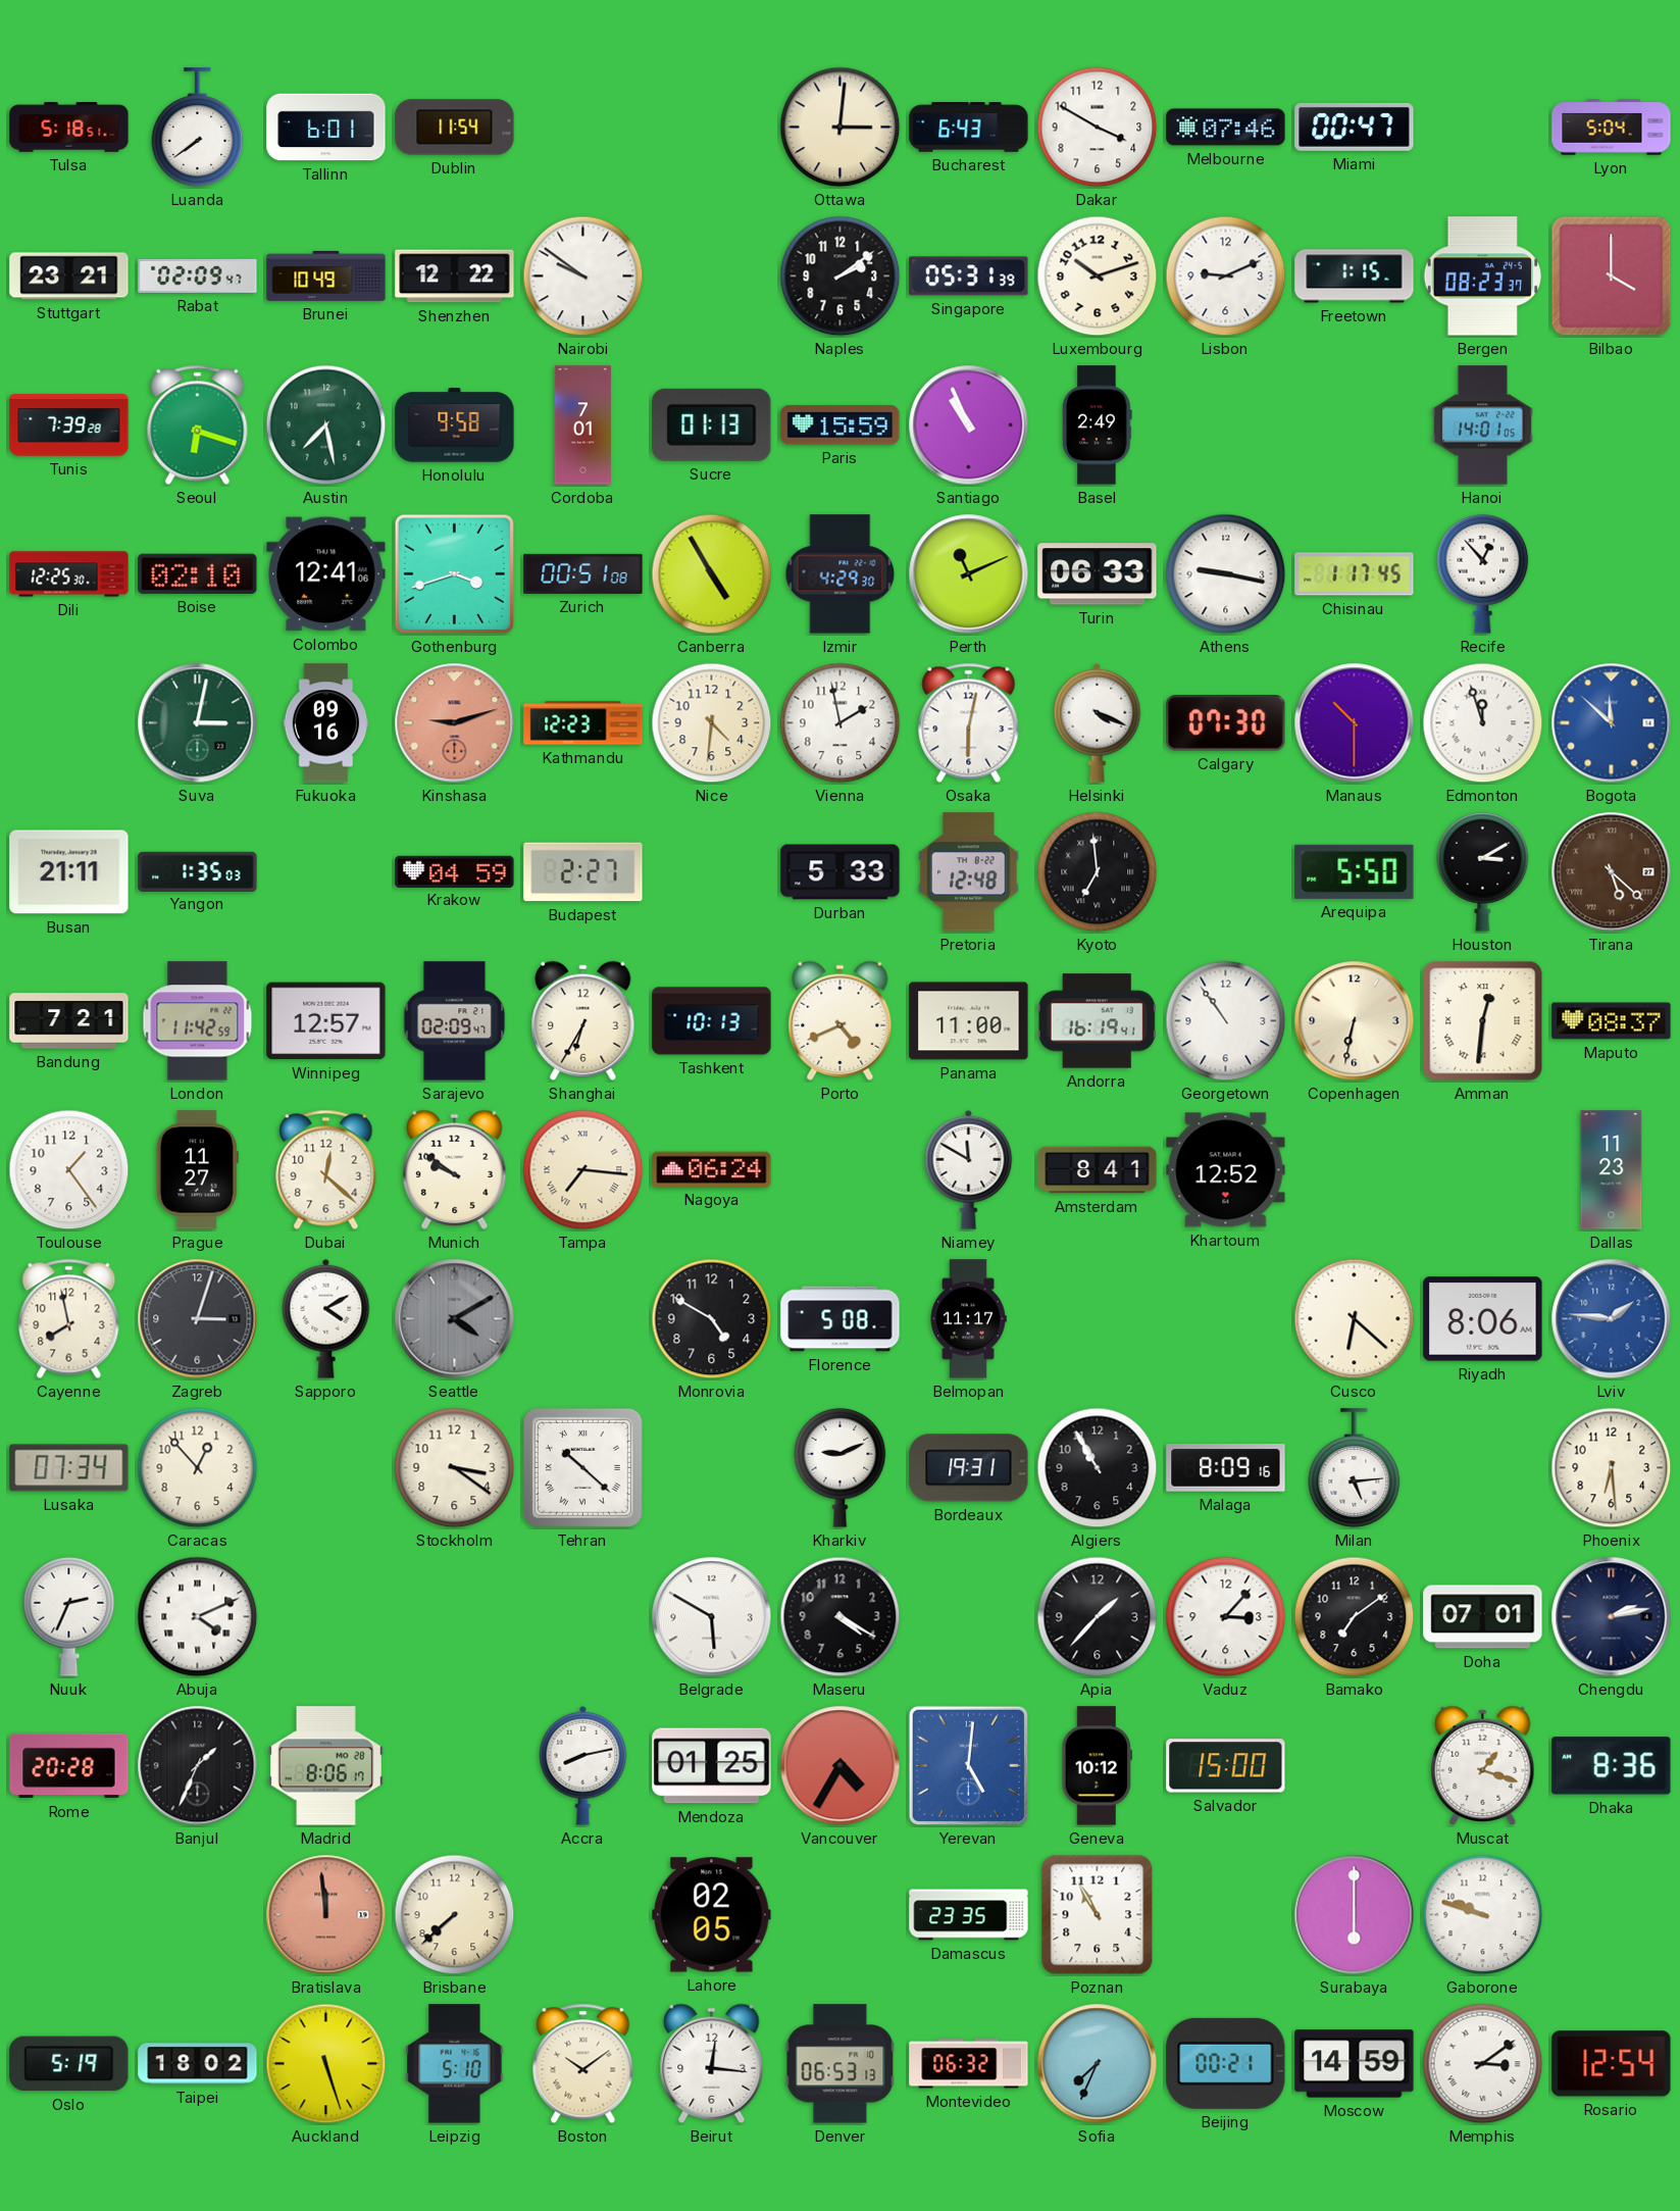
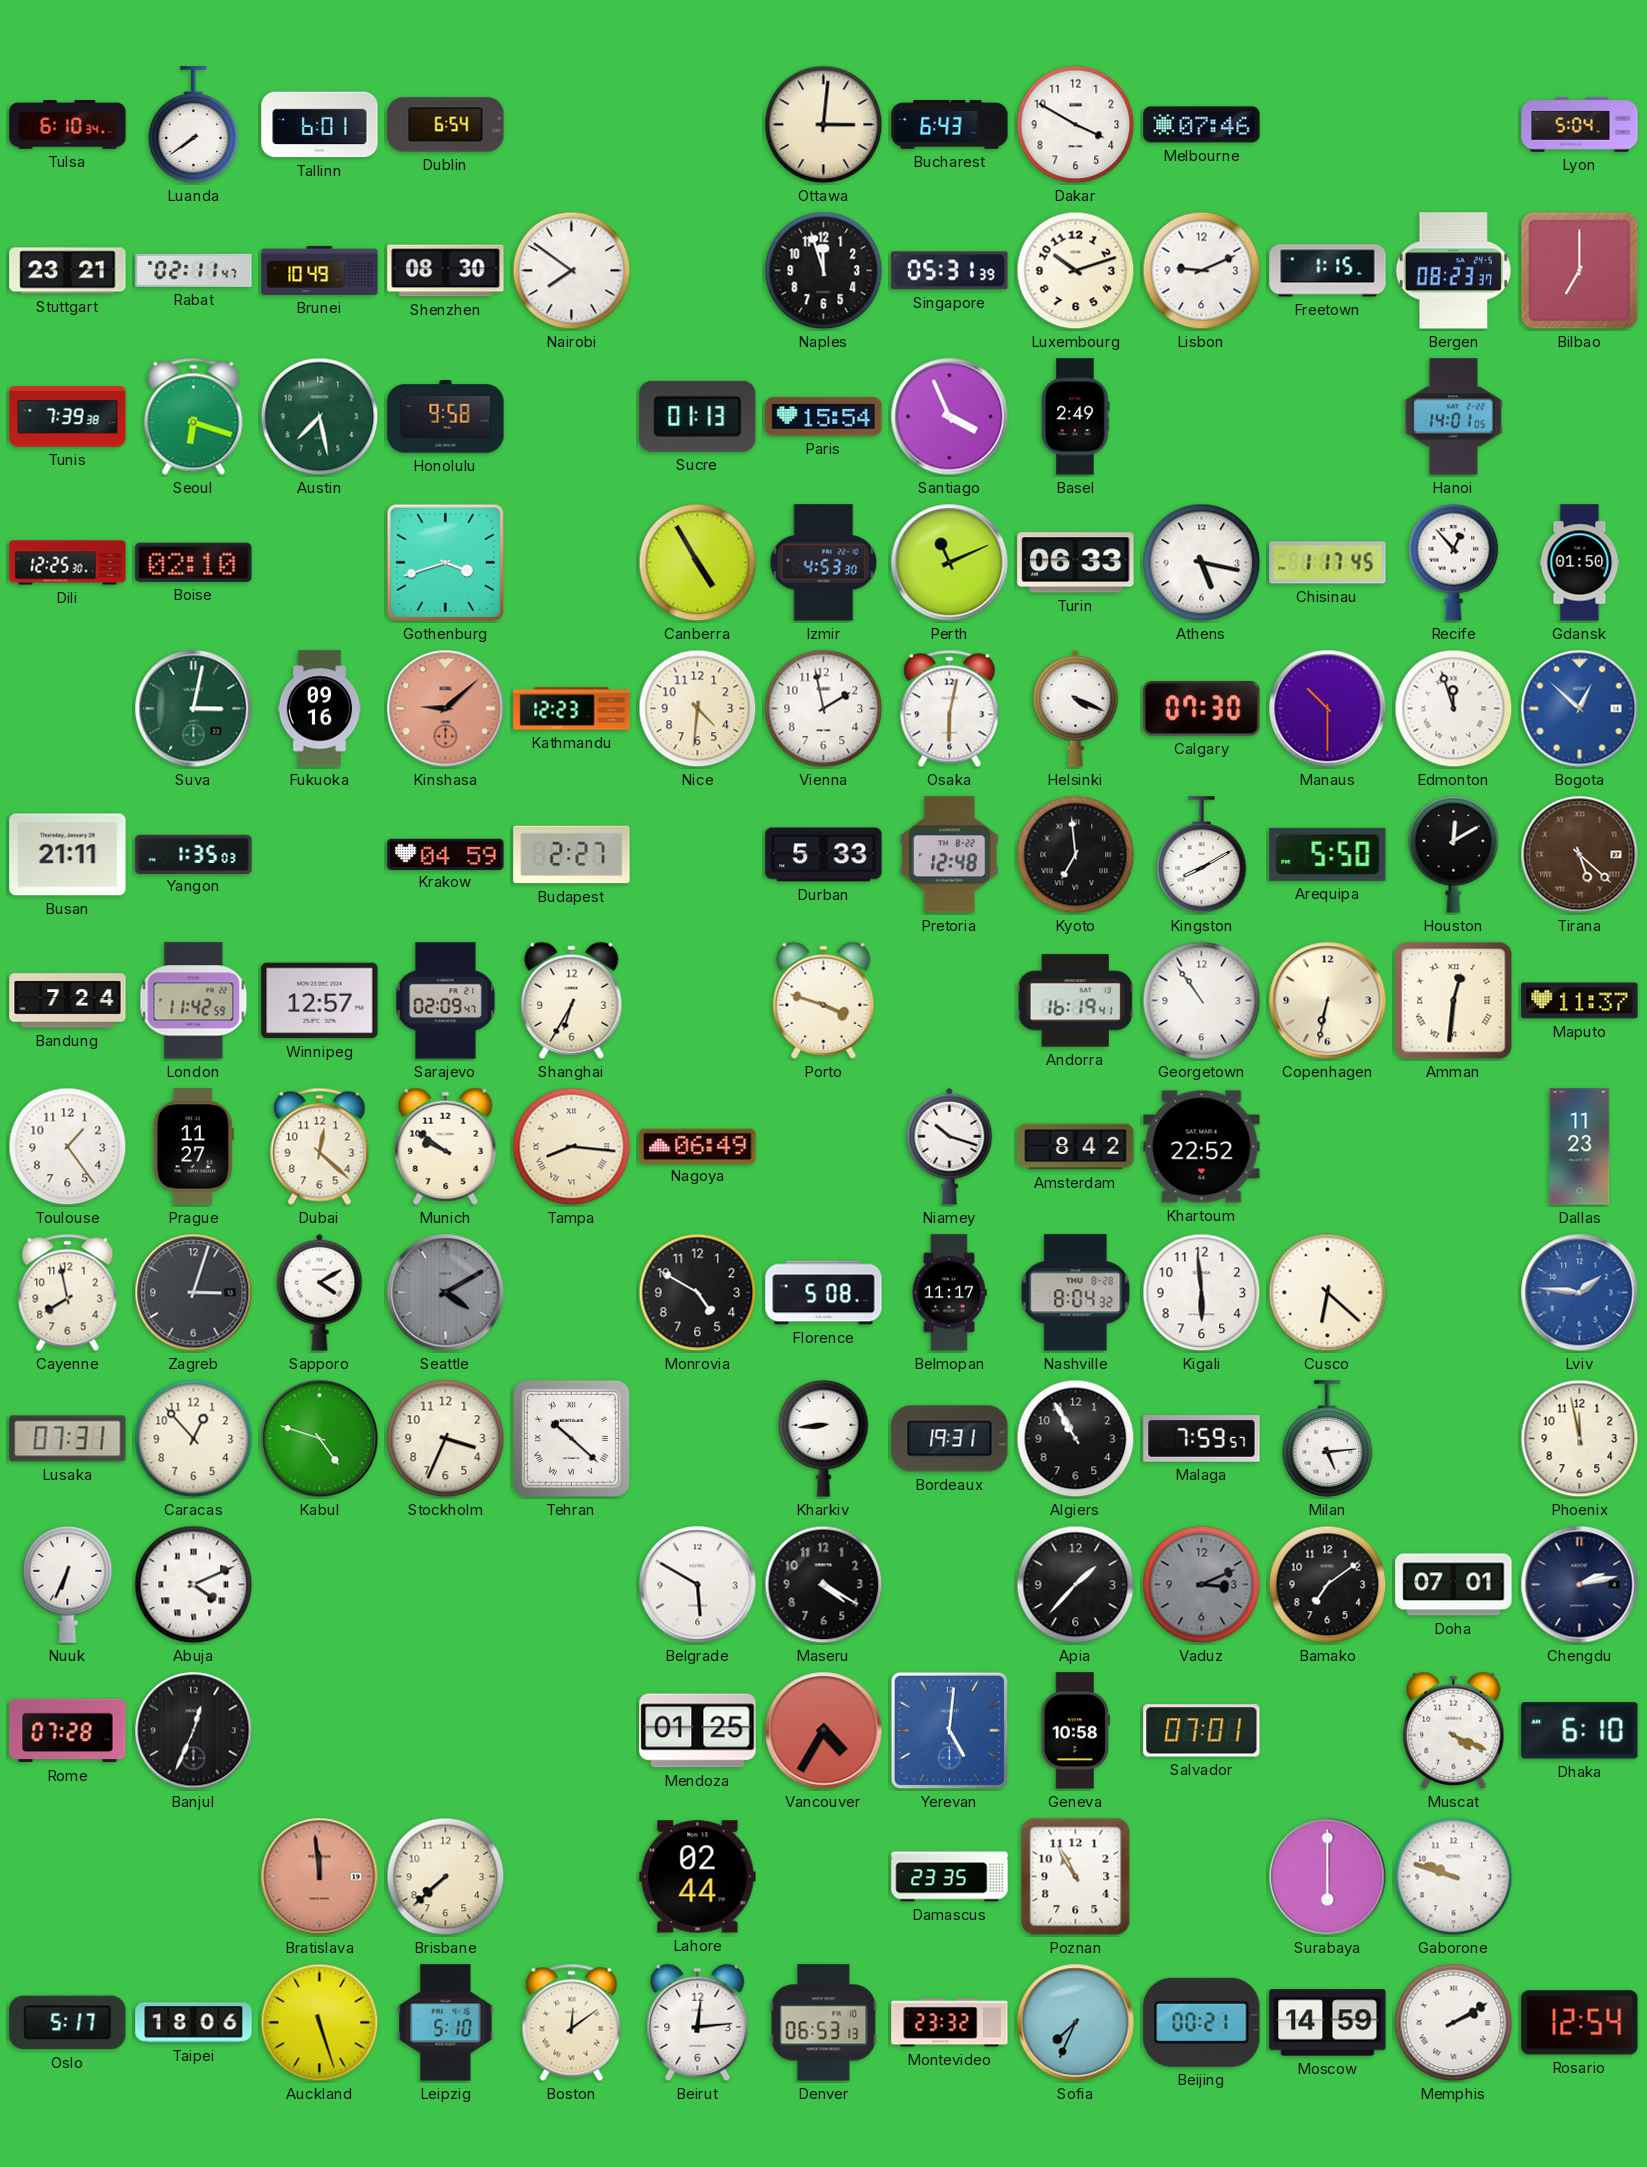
Tulsa: 5:18 -> 6:10 (68, 125)
Dublin: 11:54 -> 6:54 (446, 125)
Miami: 00:47 -> none (1355, 127)
Rabat: 02:09 -> 02:11 (194, 270)
Shenzhen: 12:22 -> 08:30 (446, 271)
Nairobi: 9:51 -> 7:51 (572, 271)
Naples: 2:09 -> 11:57 (824, 271)
Bilbao: 4:00 -> 7:00 (1580, 271)
Tunis: 7:39:28 -> 7:39:38 (68, 417)
Cordoba: 7:01 -> none (582, 425)
Paris: 15:59 -> 15:54 (824, 417)
Santiago: 10:56 -> 3:56 (950, 417)
Colombo: 12:41 -> none (326, 574)
Zurich: 00:51 -> none (583, 573)
Izmir: 4:29 -> 4:53 (824, 563)
Athens: 9:17 -> 5:17 (1202, 563)
Gdansk: none -> 01:50 (1580, 563)
Kinshasa: 9:12 -> 9:08 (446, 709)
Bogota: 11:52 -> 12:52 (1580, 709)
Kingston: none -> 8:10 (1202, 855)
Houston: 3:10 -> 12:10 (1454, 854)
Bandung: 7:21 -> 7:24 (68, 1001)
Tashkent: 10:13 -> none (712, 1021)
Porto: 4:41 -> 3:48 (824, 1000)
Panama: 11:00 -> none (969, 1021)
Maputo: 08:37 -> 11:37 (1580, 1001)
Tampa: 7:16 -> 8:16 (572, 1147)
Nagoya: 06:24 -> 06:49 (698, 1146)
Niamey: 11:50 -> 10:18 (950, 1146)
Amsterdam: 8:41 -> 8:42 (1076, 1147)
Khartoum: 12:52 -> 22:52 (1202, 1147)
Nashville: none -> 8:04 (1076, 1293)
Kigali: none -> 5:59 (1202, 1293)
Riyadh: 8:06 -> none (1483, 1319)
Lusaka: 07:34 -> 07:31 (68, 1439)
Kabul: none -> 4:48 (320, 1439)
Stockholm: 3:21 -> 3:34 (446, 1439)
Kharkiv: 9:11 -> 8:44 (824, 1438)
Malaga: 8:09 -> 7:59 (1202, 1439)
Phoenix: 6:29 -> 11:58 (1580, 1439)
Nuuk: 2:34 -> 6:34 (68, 1584)
Vaduz: 3:07 -> 3:11 (1202, 1585)
Vaduz dial: white -> grey (1202, 1585)
Rome: 20:28 -> 07:28 (68, 1731)
Banjul: 1:34 -> 12:34 (194, 1731)
Madrid: 8:06 -> none (325, 1766)
Accra: 8:13 -> none (583, 1765)
Geneva: 10:12 -> 10:58 (1075, 1731)
Salvador: 15:00 -> 07:01 (1202, 1731)
Muscat: 1:18 -> 4:19 (1454, 1730)
Dhaka: 8:36 -> 6:10 (1580, 1731)
Lahore: 02:05 -> 02:44 (698, 1877)
Oslo: 5:19 -> 5:17 (68, 2023)
Taipei: 18:02 -> 18:06 (194, 2023)
Boston: 10:09 -> 12:09 (572, 2022)
Beirut: 12:16 -> 12:14 (698, 2022)
Montevideo: 06:32 -> 23:32 (950, 2023)
Memphis: 3:09 -> 2:10 (1454, 2023)
